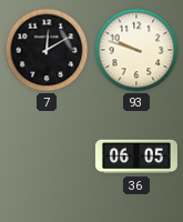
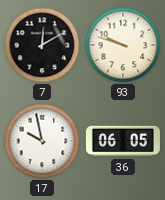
17: none -> 9:58 (42, 141)
